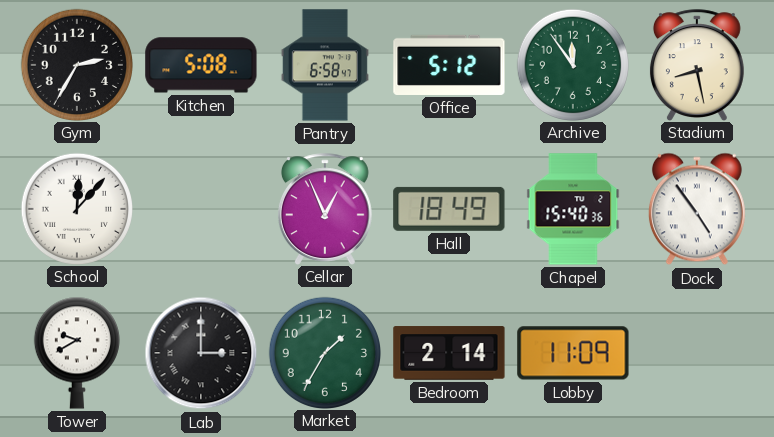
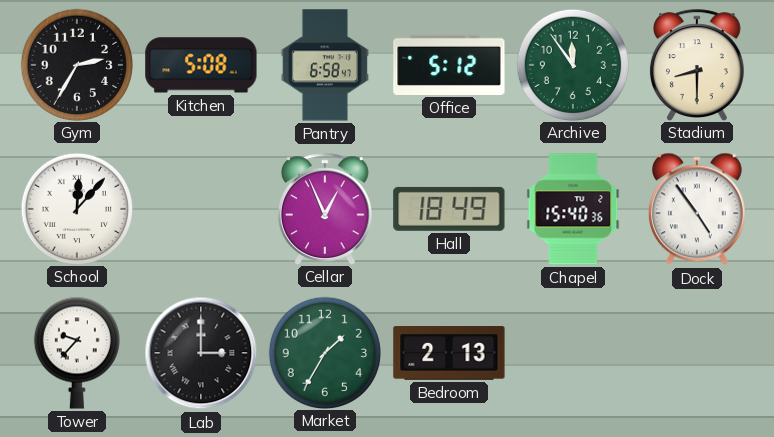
Stadium: 8:28 -> 8:30 (697, 65)
Tower: 9:40 -> 9:37 (77, 353)
Bedroom: 2:14 -> 2:13 (449, 353)
Lobby: 11:09 -> none (573, 353)
